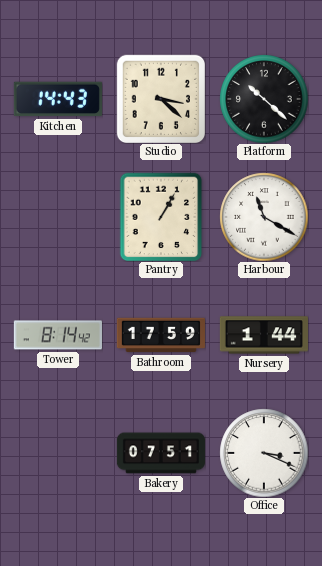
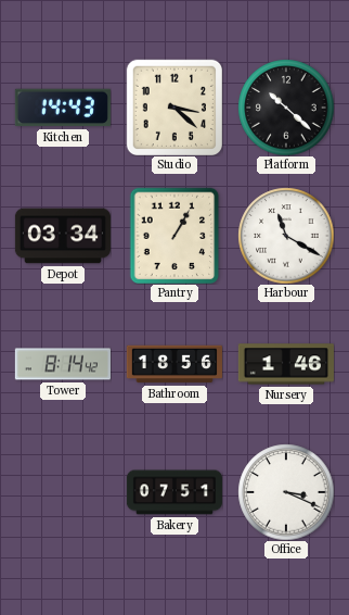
Depot: none -> 03:34 (63, 236)
Bathroom: 17:59 -> 18:56 (174, 364)
Nursery: 1:44 -> 1:46 (286, 364)
